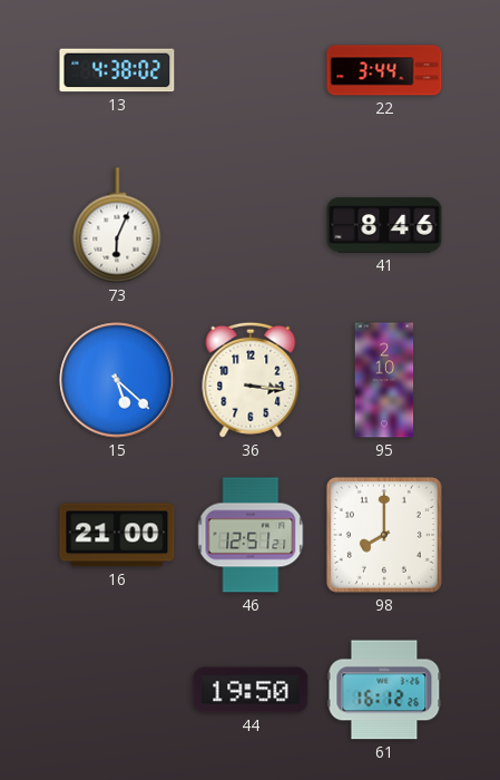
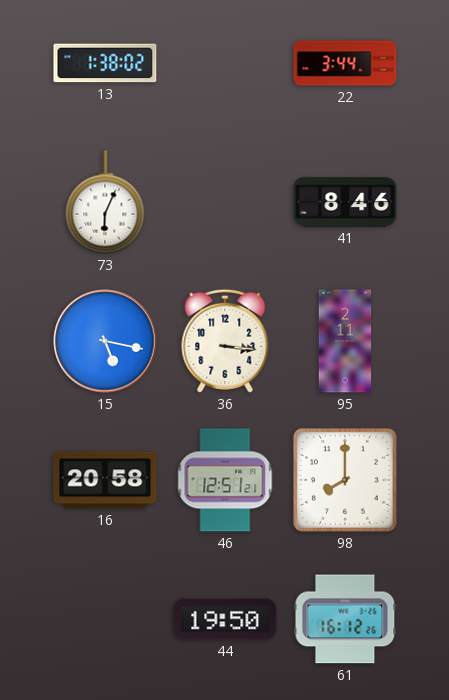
13: 4:38 -> 1:38 (105, 63)
15: 5:22 -> 5:17 (105, 341)
95: 2:10 -> 2:11 (345, 341)
16: 21:00 -> 20:58 (105, 480)
